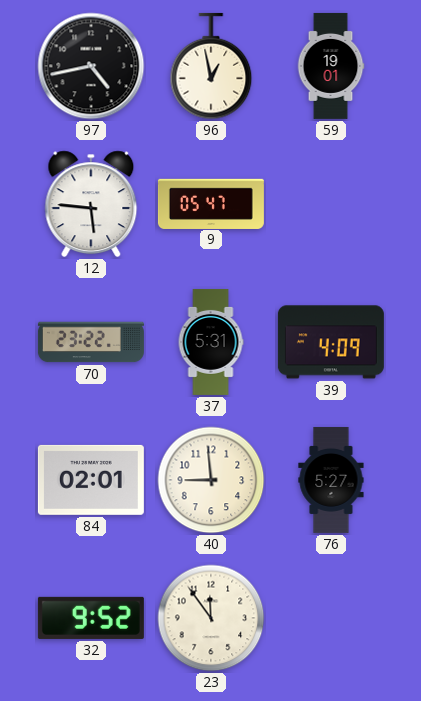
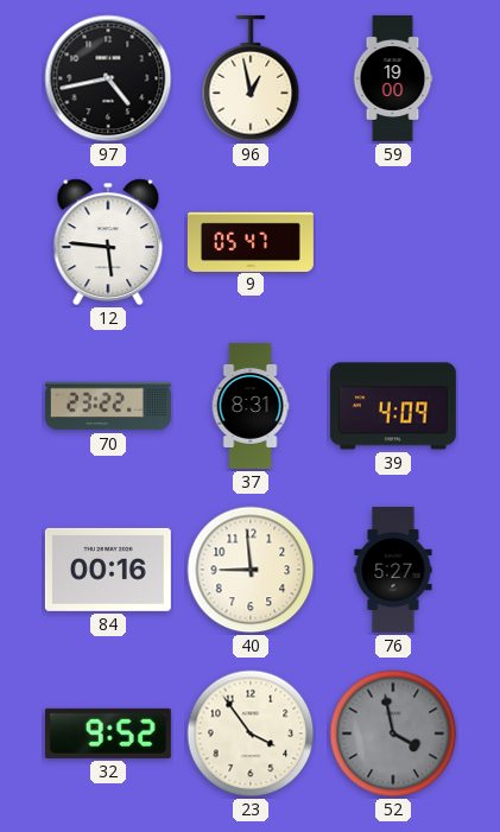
59: 19:01 -> 19:00 (393, 78)
37: 5:31 -> 8:31 (251, 406)
84: 02:01 -> 00:16 (108, 570)
23: 11:54 -> 3:54 (251, 733)
52: none -> 3:58 (393, 733)
